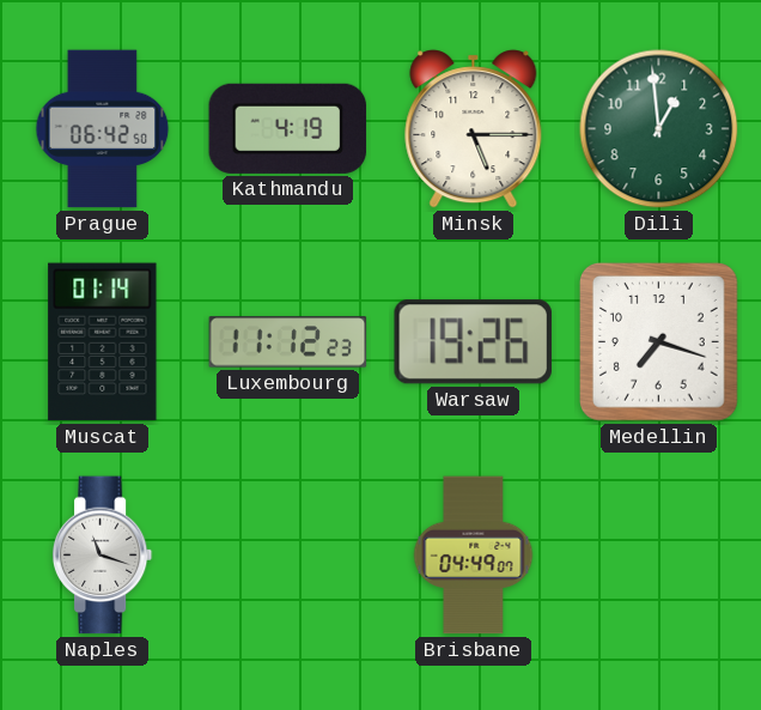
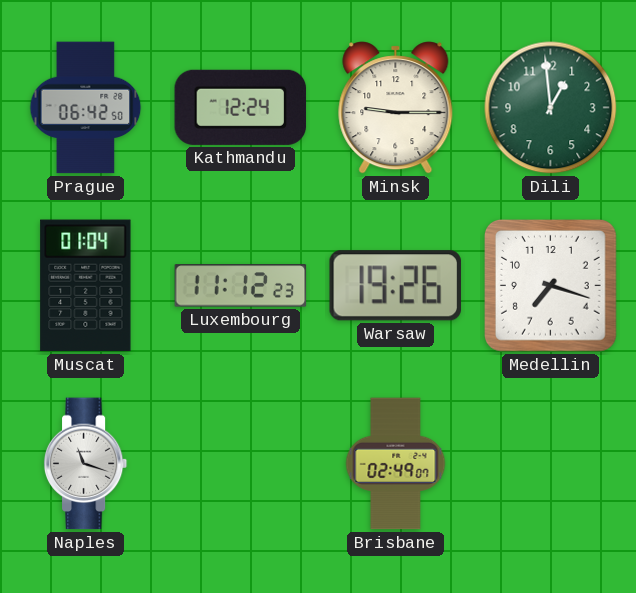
Kathmandu: 4:19 -> 12:24 (241, 107)
Minsk: 5:15 -> 9:15 (396, 108)
Muscat: 01:14 -> 01:04 (86, 286)
Brisbane: 04:49 -> 02:49 (396, 464)
